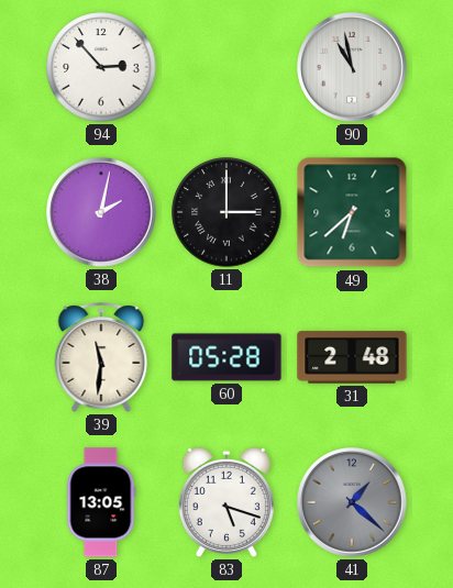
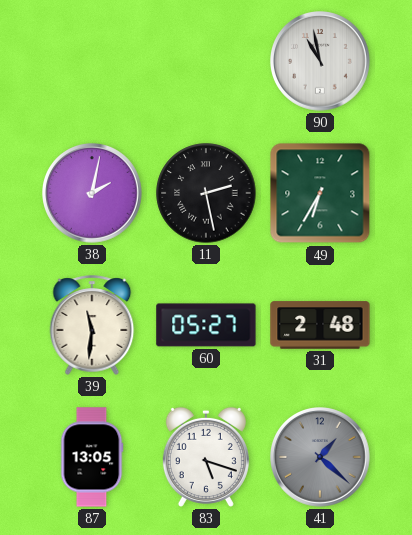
94: 2:53 -> none (101, 67)
11: 3:00 -> 2:28 (206, 193)
49: 6:38 -> 6:35 (320, 193)
60: 05:28 -> 05:27 (206, 325)
